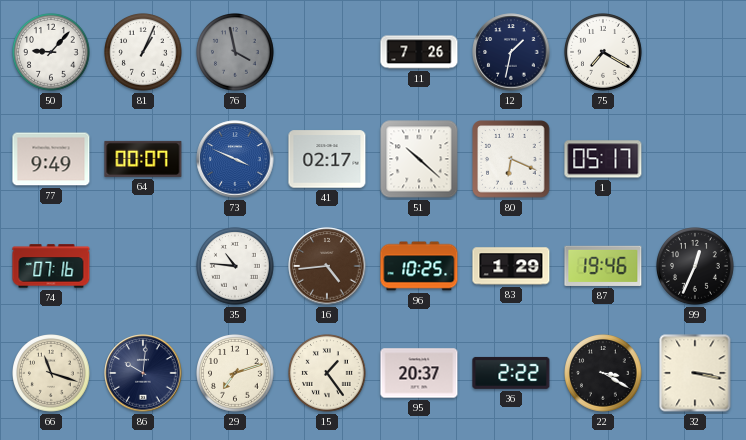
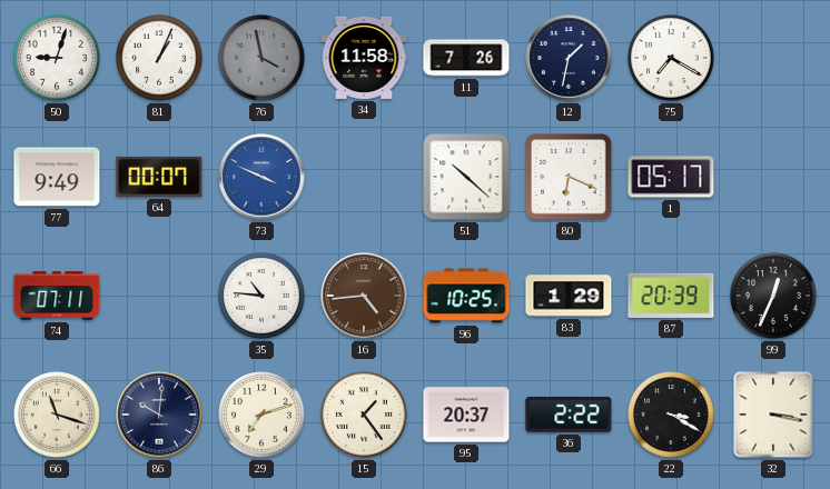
50: 9:07 -> 9:03 (58, 59)
34: none -> 11:58 (364, 58)
41: 02:17 -> none (327, 159)
74: 07:16 -> 07:11 (57, 296)
87: 19:46 -> 20:39 (671, 296)
